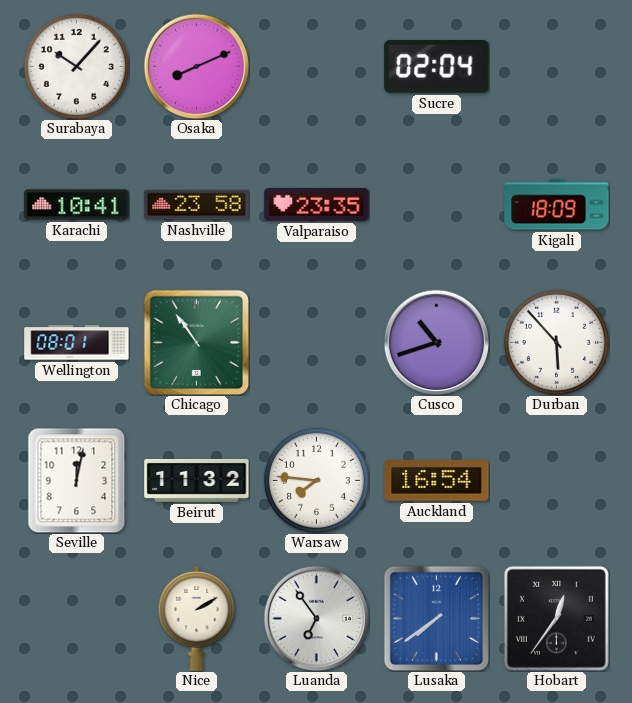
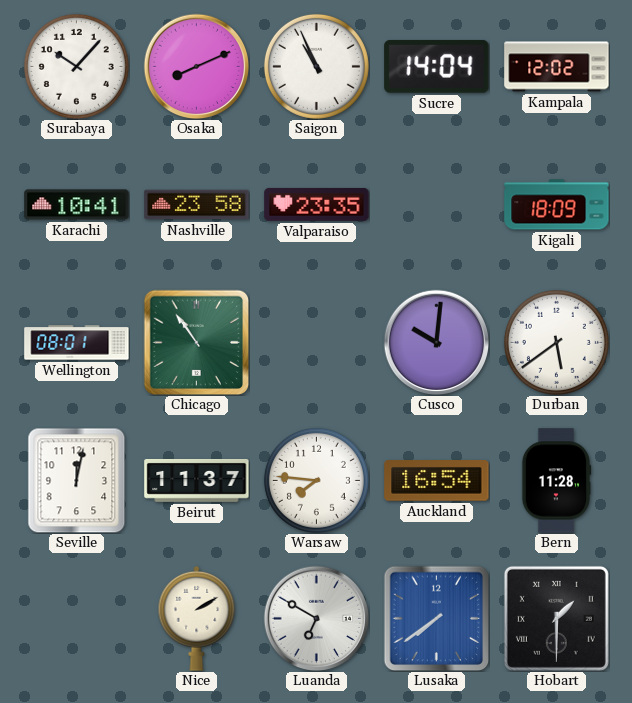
Saigon: none -> 10:56 (316, 66)
Sucre: 02:04 -> 14:04 (437, 66)
Kampala: none -> 12:02 (557, 67)
Cusco: 10:42 -> 10:01 (436, 342)
Durban: 5:53 -> 5:39 (556, 342)
Beirut: 11:32 -> 11:37 (197, 480)
Bern: none -> 11:28 (556, 481)
Luanda: 6:54 -> 6:50 (316, 618)
Hobart: 12:36 -> 1:30 (556, 618)
